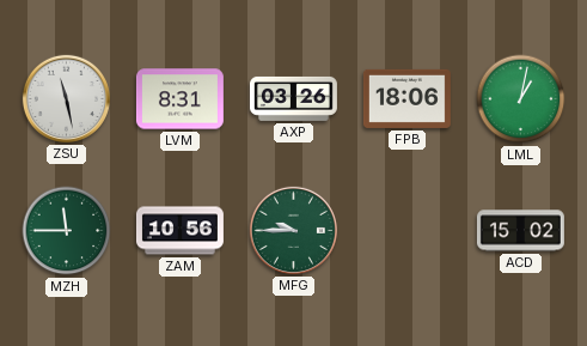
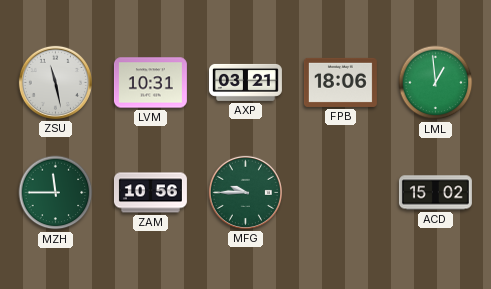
LVM: 8:31 -> 10:31 (150, 83)
AXP: 03:26 -> 03:21 (245, 82)
LML: 1:02 -> 12:59 (436, 83)
